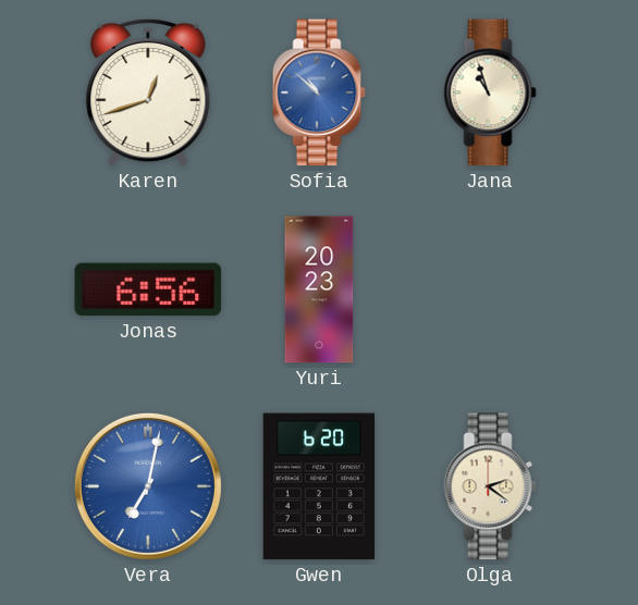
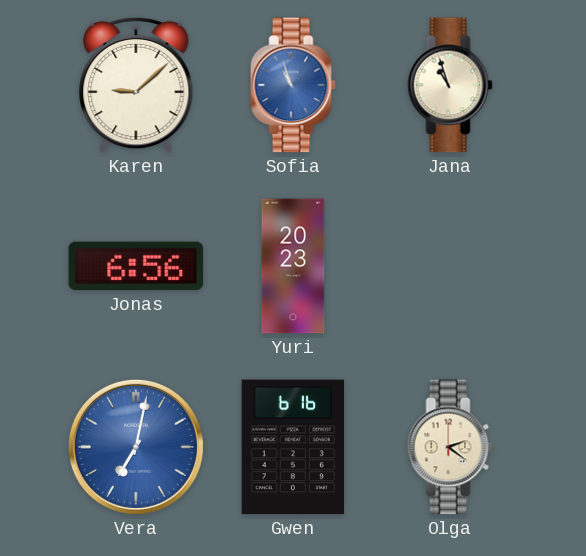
Karen: 12:42 -> 9:08 (136, 85)
Sofia: 10:52 -> 10:57 (293, 85)
Gwen: 6:20 -> 6:16 (293, 447)
